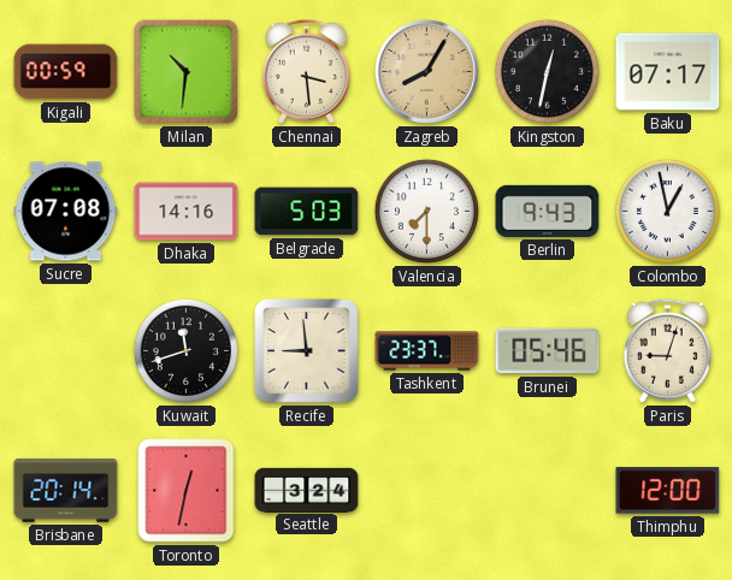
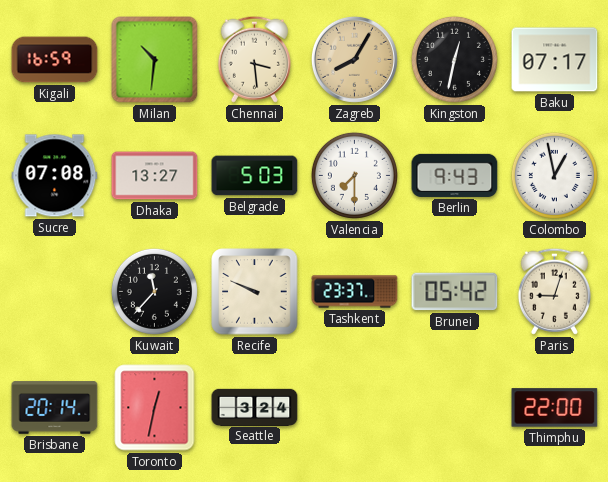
Kigali: 00:59 -> 16:59 (55, 60)
Dhaka: 14:16 -> 13:27 (155, 176)
Kuwait: 11:42 -> 11:37 (154, 291)
Recife: 8:59 -> 9:49 (255, 292)
Brunei: 05:46 -> 05:42 (455, 292)
Thimphu: 12:00 -> 22:00 (555, 408)
